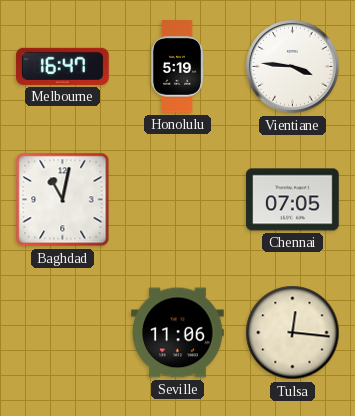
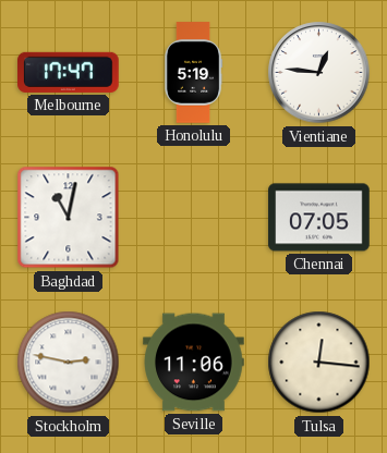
Melbourne: 16:47 -> 17:47 (69, 72)
Vientiane: 3:46 -> 12:46 (319, 73)
Stockholm: none -> 2:47 (69, 363)
